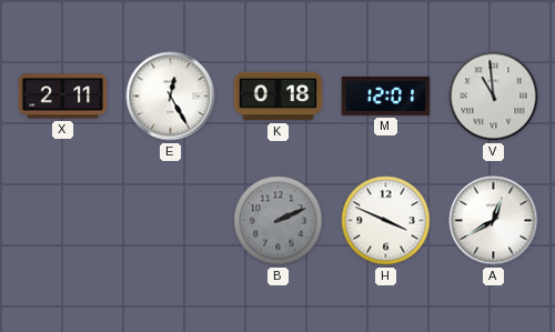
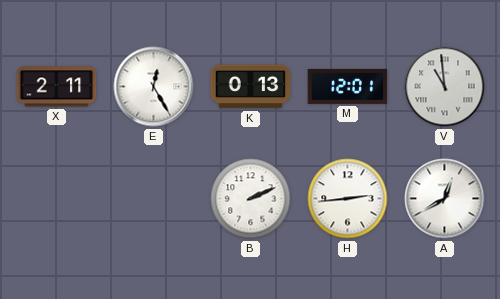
K: 0:18 -> 0:13 (251, 87)
B dial: grey -> white (251, 199)
H: 3:49 -> 2:44 (348, 199)
